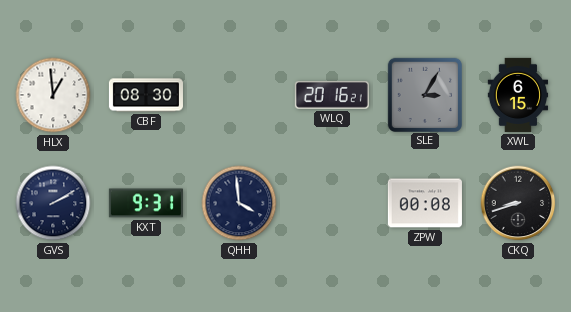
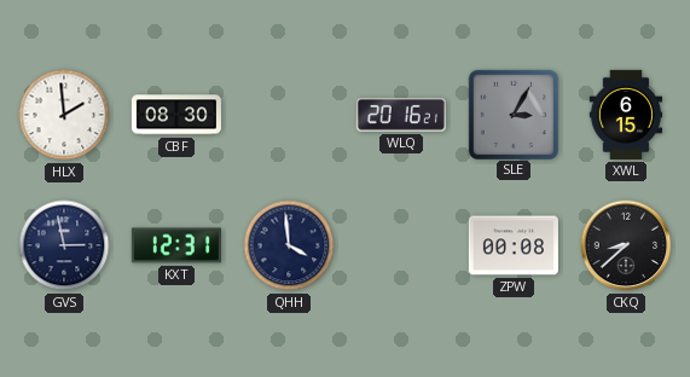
HLX: 12:59 -> 1:59 (64, 115)
GVS: 2:10 -> 2:58 (64, 245)
KXT: 9:31 -> 12:31 (176, 245)
CKQ: 8:42 -> 8:38 (626, 245)
